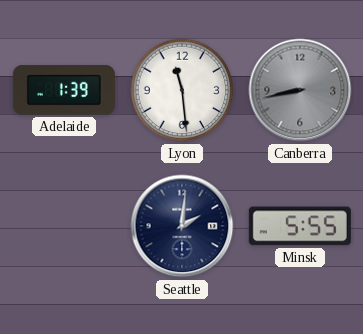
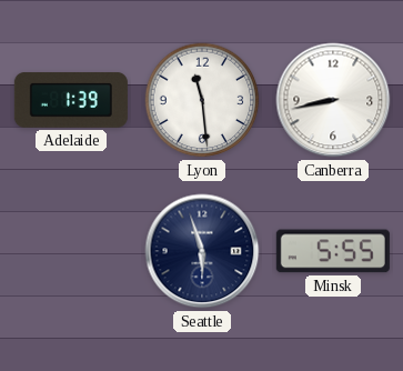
Canberra dial: grey -> white (333, 100)
Seattle: 2:01 -> 5:57 (202, 251)
